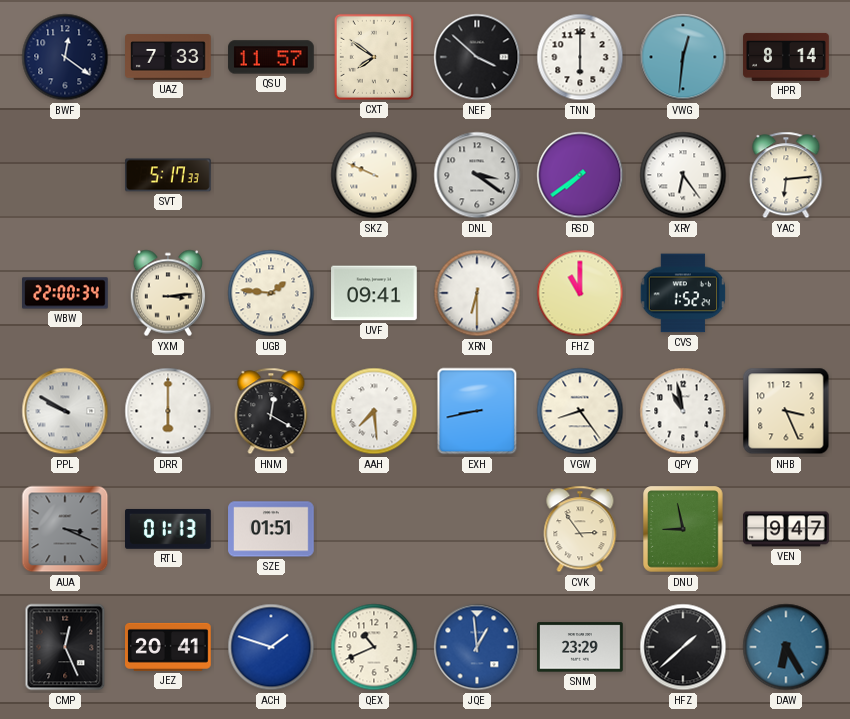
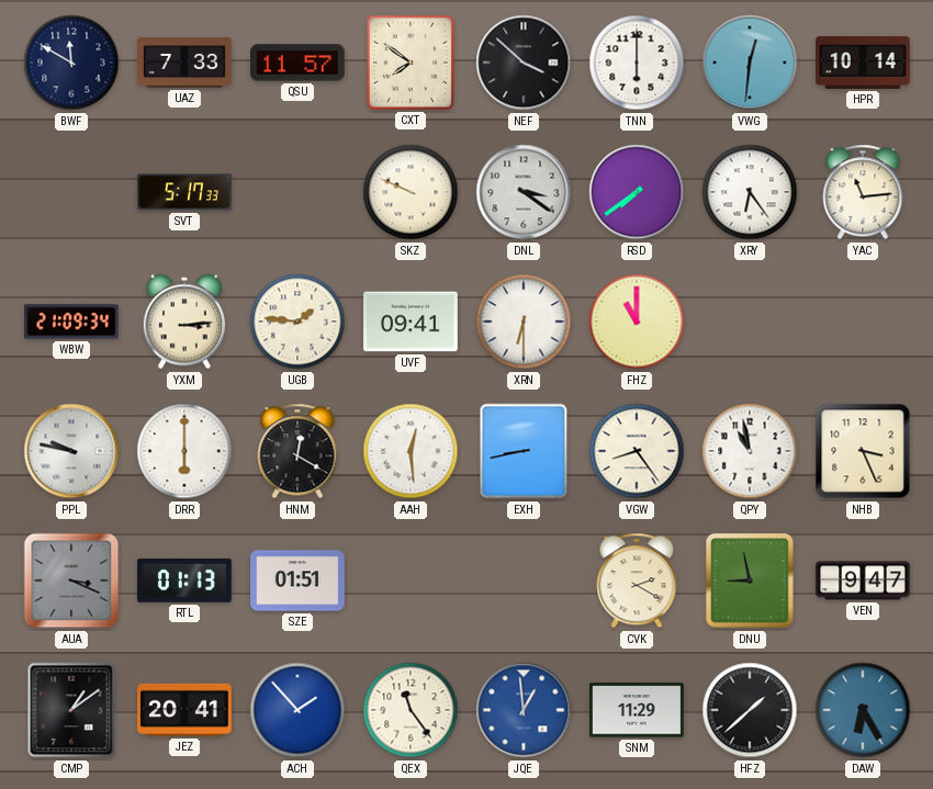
BWF: 12:21 -> 11:50 (71, 63)
HPR: 8:14 -> 10:14 (863, 63)
YAC: 6:14 -> 11:14 (863, 192)
WBW: 22:00 -> 21:09 (71, 322)
CVS: 1:52 -> none (682, 293)
PPL: 9:50 -> 9:47 (71, 451)
AAH: 7:29 -> 12:29 (411, 451)
CVK: 2:54 -> 2:20 (637, 581)
CMP: 12:26 -> 1:09 (71, 710)
ACH: 1:48 -> 1:53 (297, 710)
QEX: 10:41 -> 11:24 (411, 710)
SNM: 23:29 -> 11:29 (637, 710)
